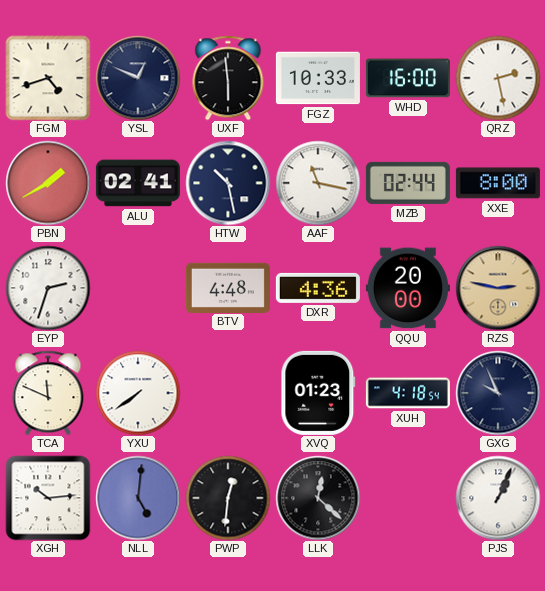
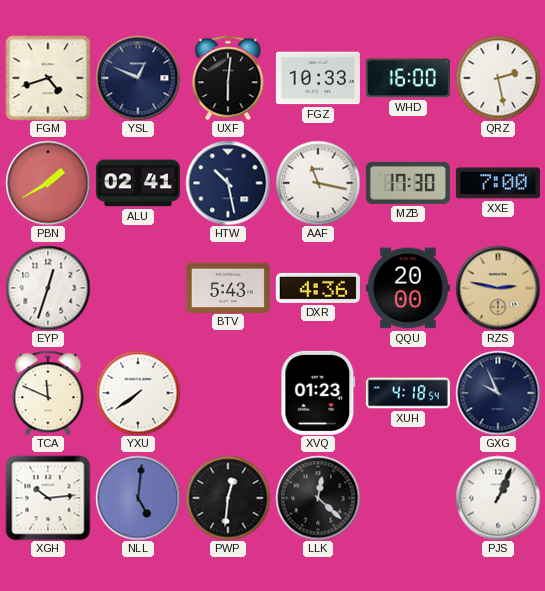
UXF: 5:59 -> 6:01 (228, 78)
MZB: 02:44 -> 17:30 (408, 183)
XXE: 8:00 -> 7:00 (498, 183)
EYP: 2:33 -> 12:33 (48, 288)
BTV: 4:48 -> 5:43 (228, 287)
